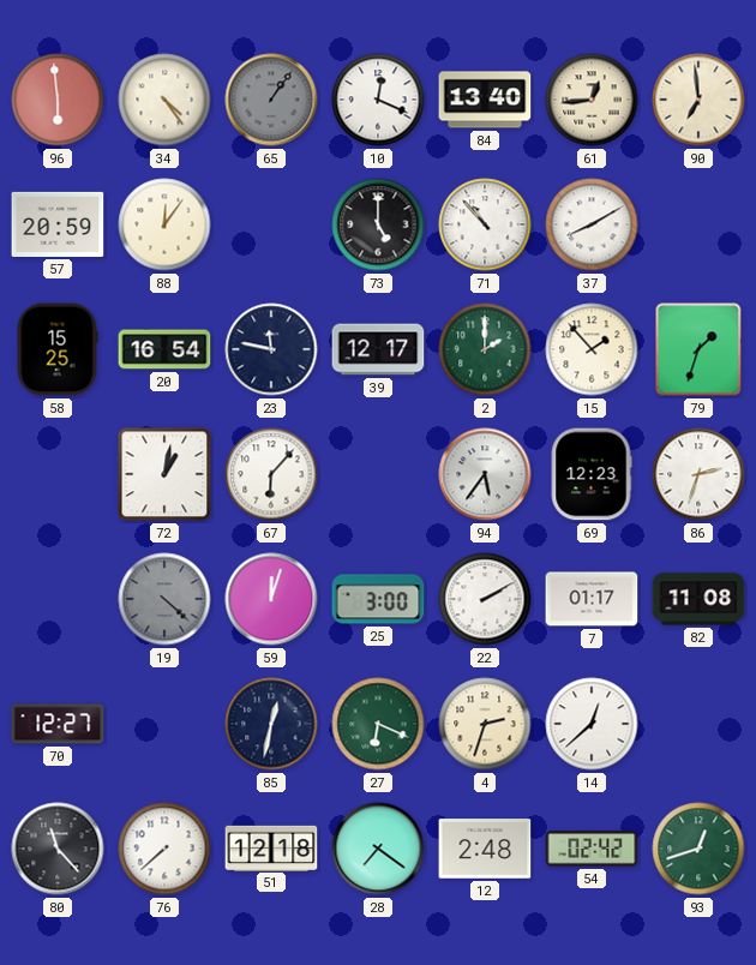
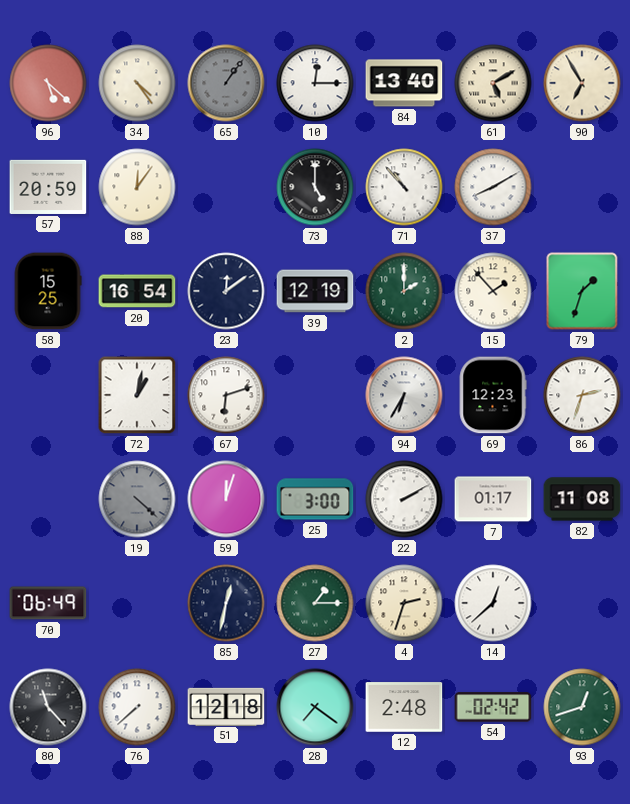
96: 5:59 -> 5:22 (48, 83)
10: 12:19 -> 12:15 (315, 83)
61: 12:44 -> 5:10 (493, 83)
90: 6:59 -> 6:55 (582, 83)
23: 11:47 -> 12:09 (226, 291)
39: 12:17 -> 12:19 (315, 291)
67: 6:07 -> 6:12 (226, 395)
94: 5:36 -> 6:35 (404, 395)
70: 12:27 -> 06:49 (48, 603)
27: 6:19 -> 1:15 (315, 603)
